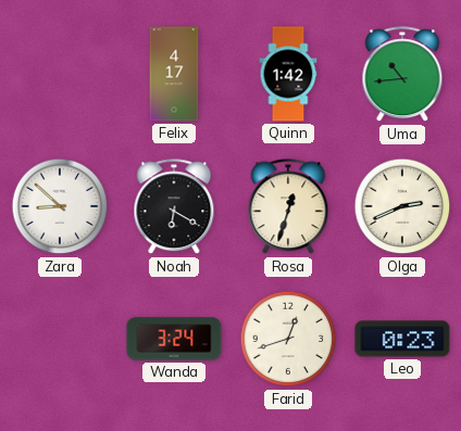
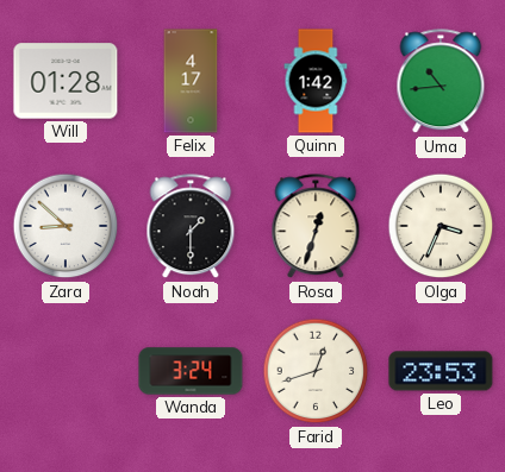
Will: none -> 01:28 (66, 81)
Noah: 6:20 -> 1:30 (191, 227)
Olga: 2:41 -> 3:34 (441, 226)
Leo: 0:23 -> 23:53 (441, 371)
